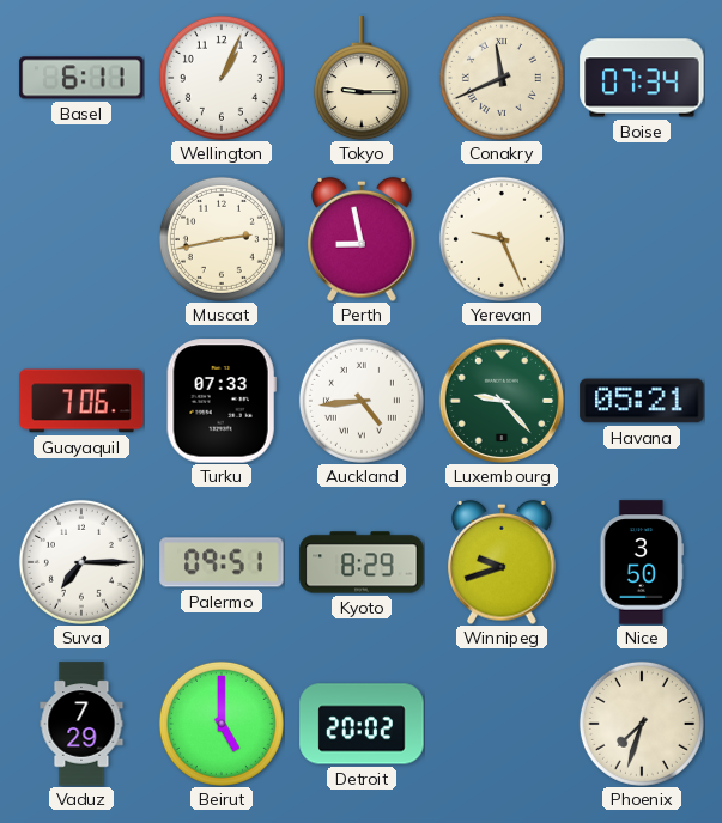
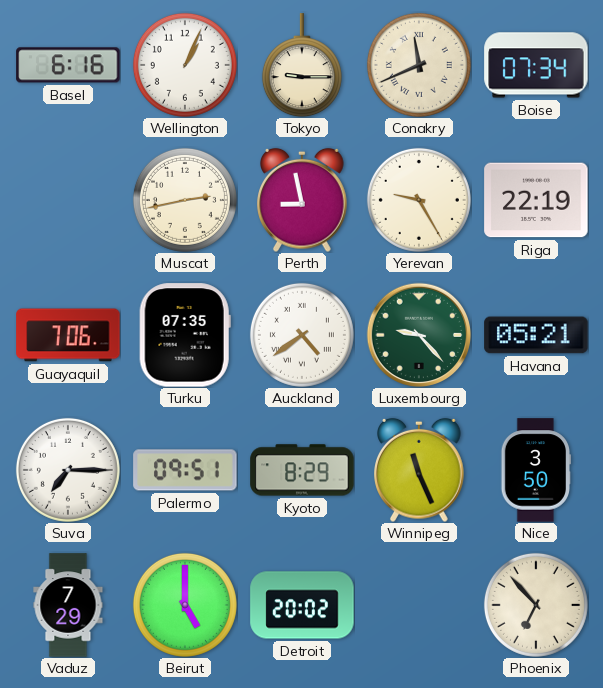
Basel: 6:11 -> 6:16 (68, 65)
Yerevan: 9:26 -> 9:25 (419, 200)
Riga: none -> 22:19 (536, 200)
Turku: 07:33 -> 07:35 (185, 335)
Auckland: 4:44 -> 4:39 (302, 335)
Winnipeg: 9:42 -> 11:26 (419, 470)
Phoenix: 7:33 -> 6:53 (536, 605)
